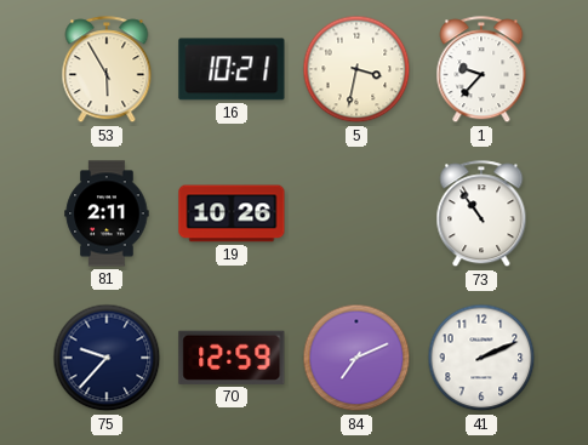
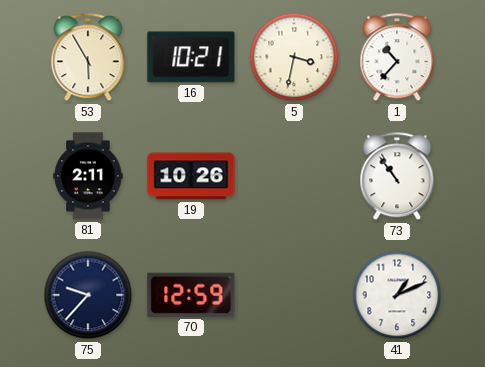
1: 9:37 -> 10:37 (397, 58)
84: 7:11 -> none (356, 358)
41: 2:11 -> 1:11 (397, 295)
